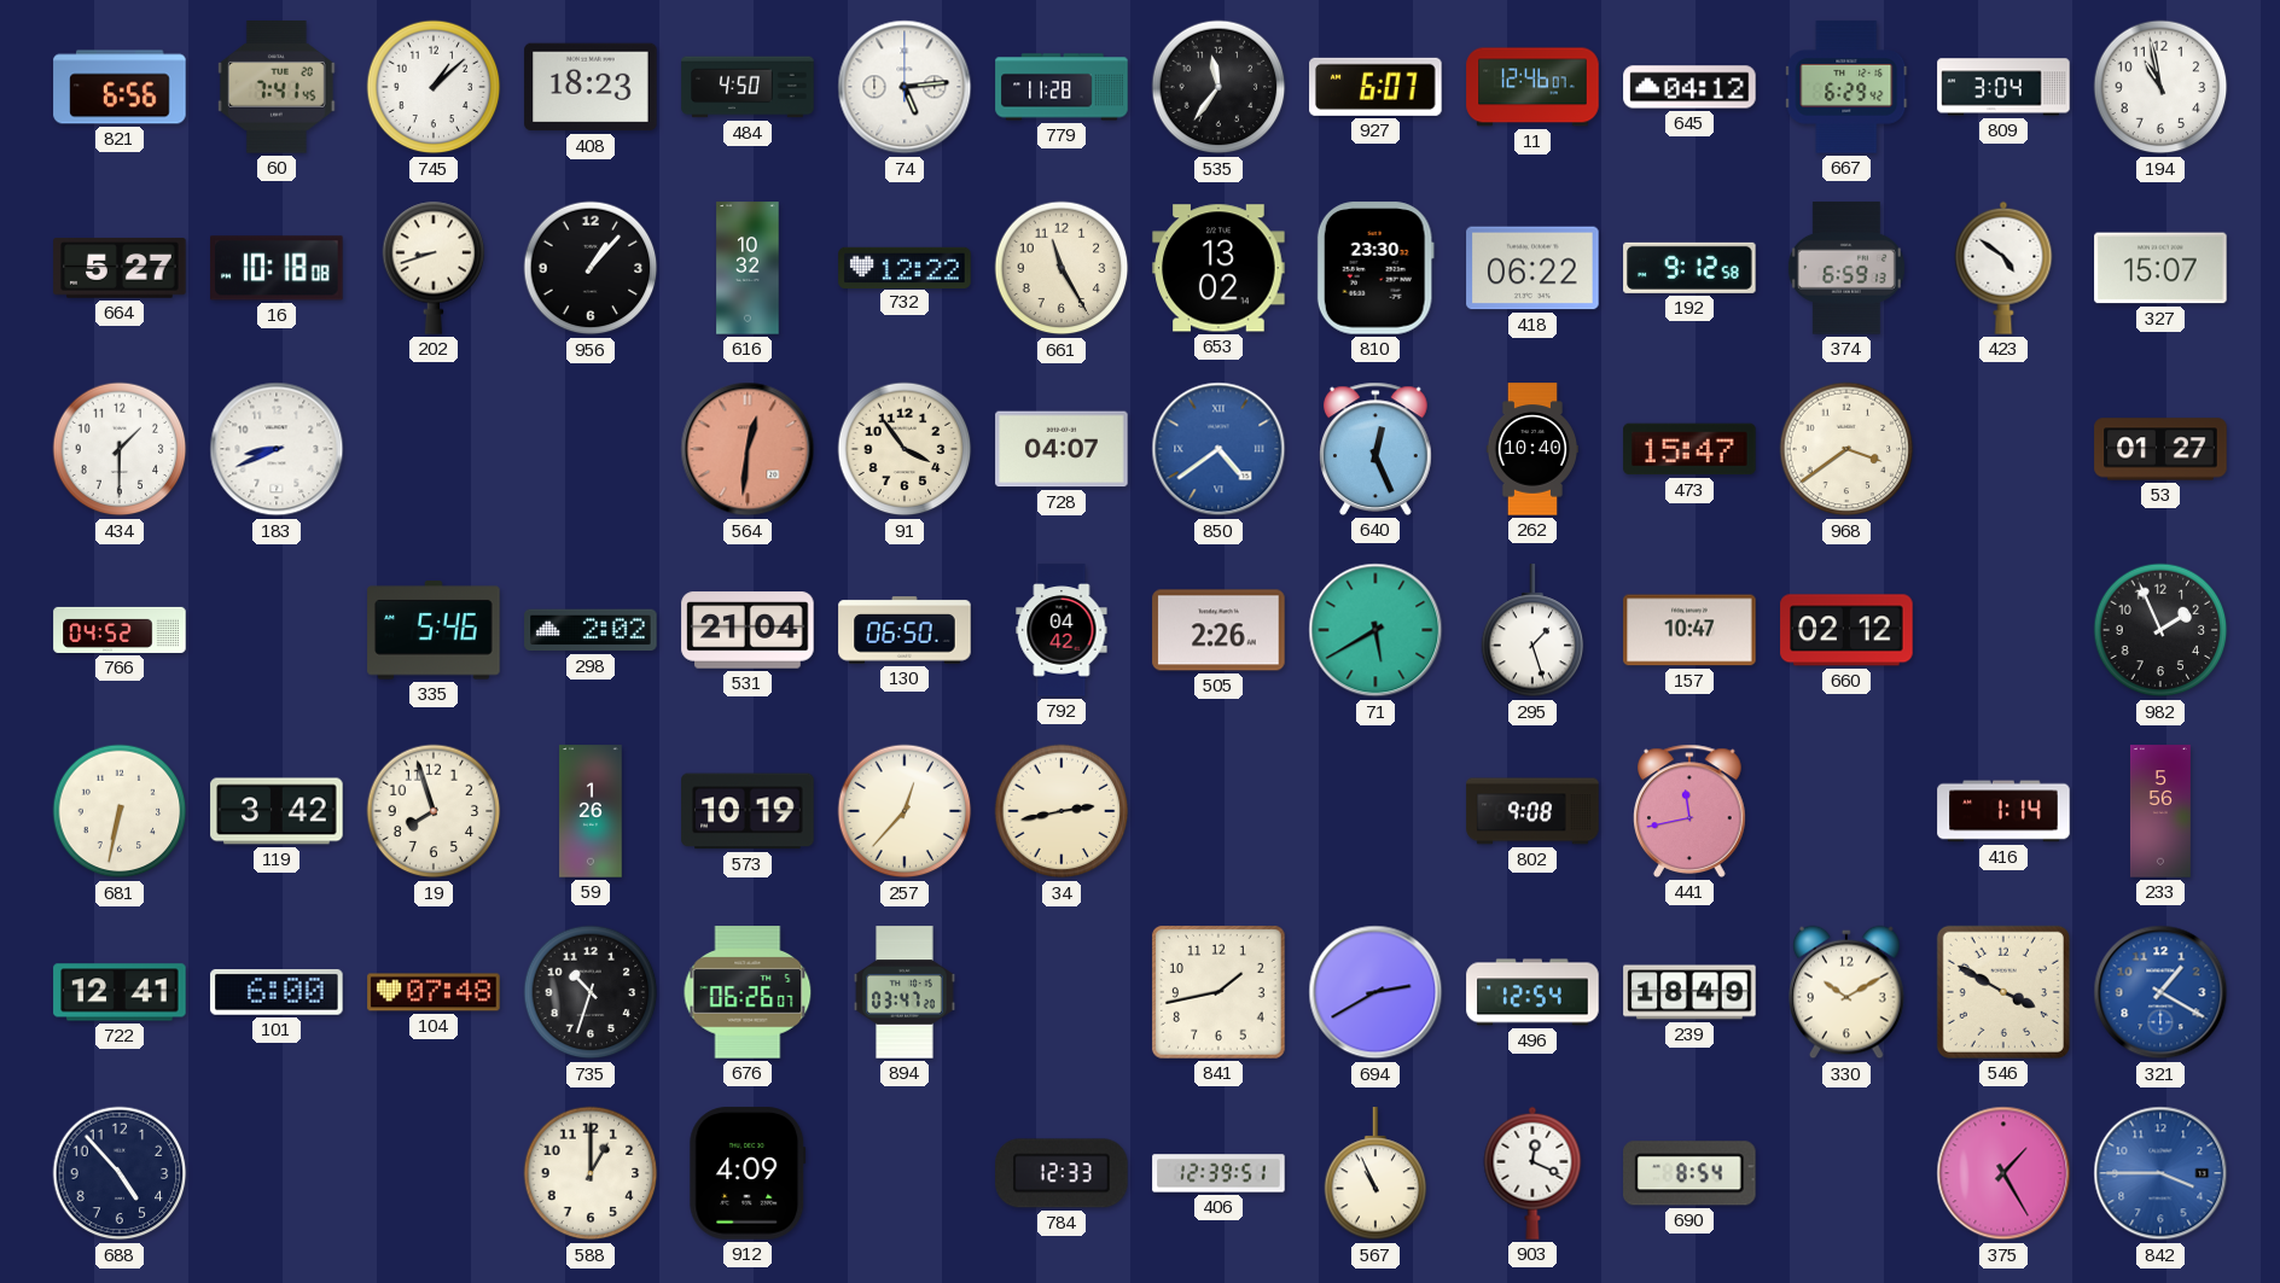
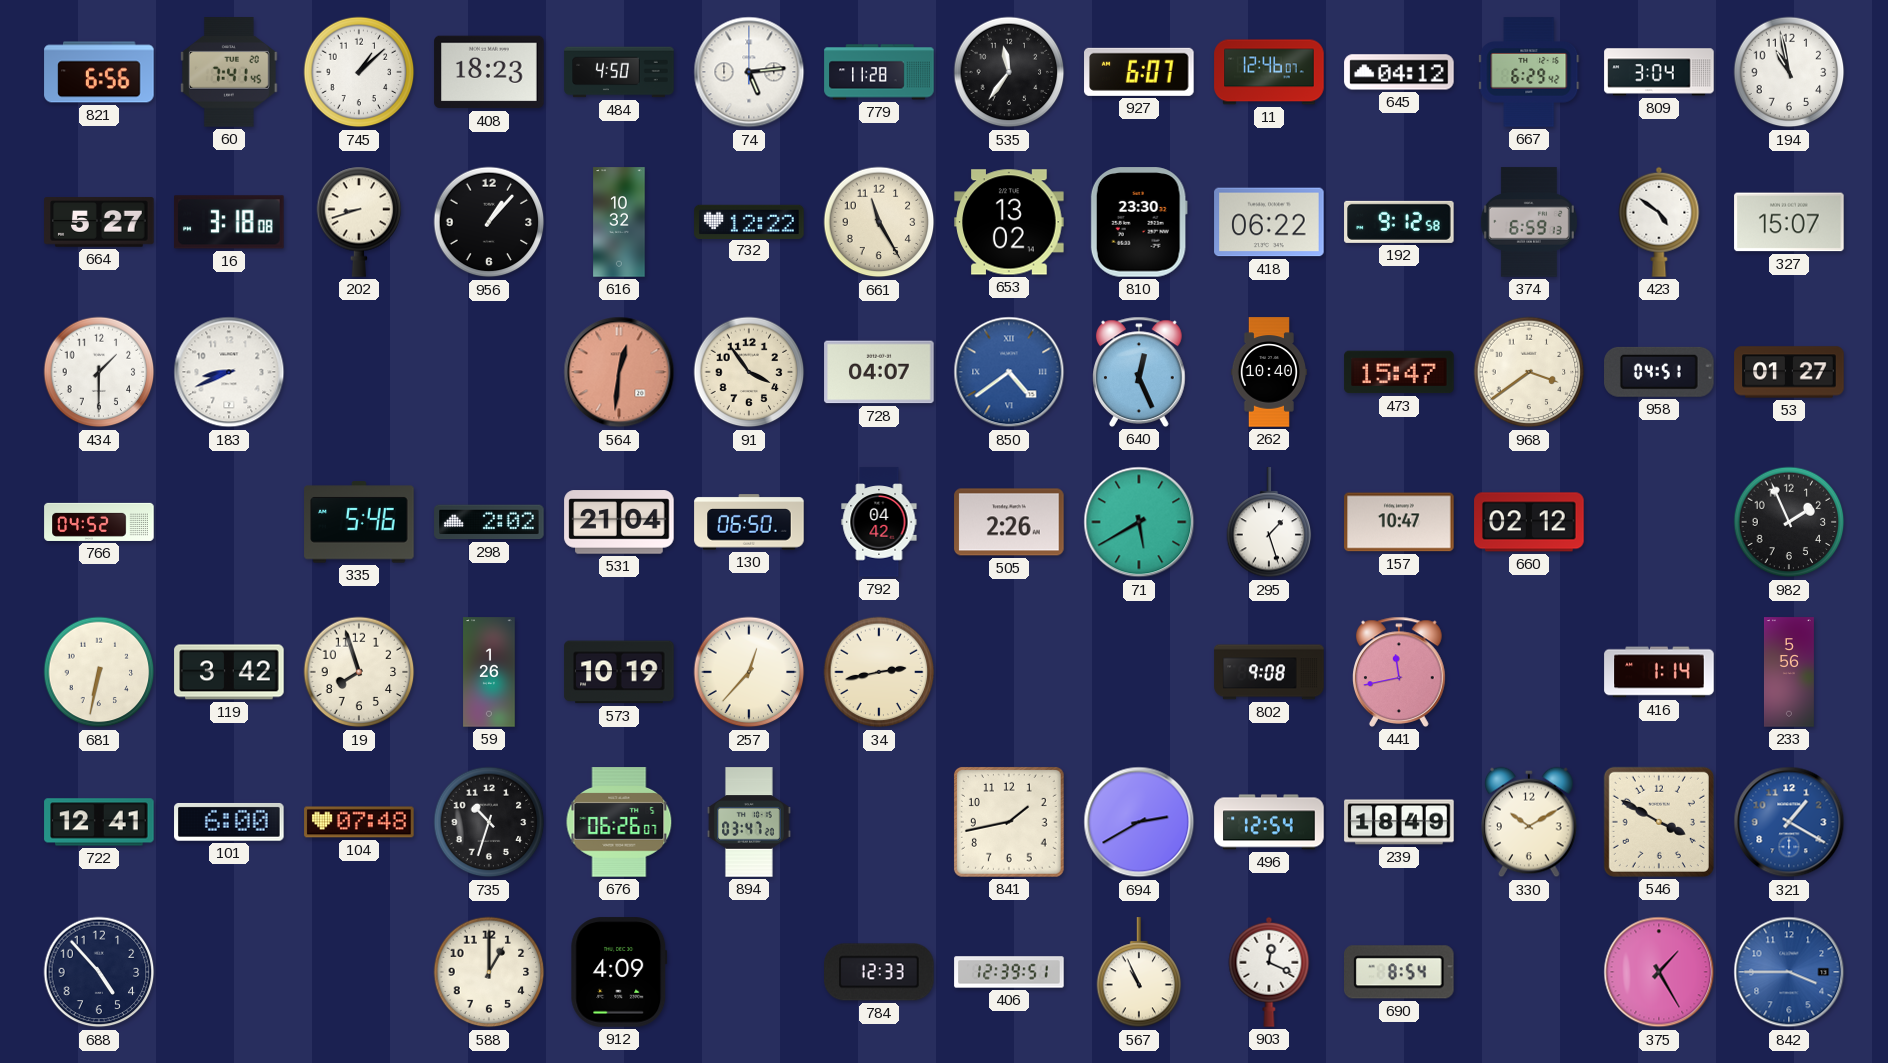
16: 10:18 -> 3:18 (229, 222)
958: none -> 04:51 (1659, 372)
